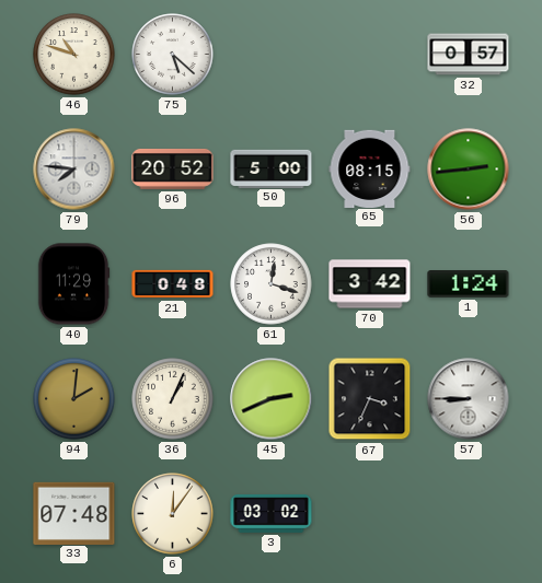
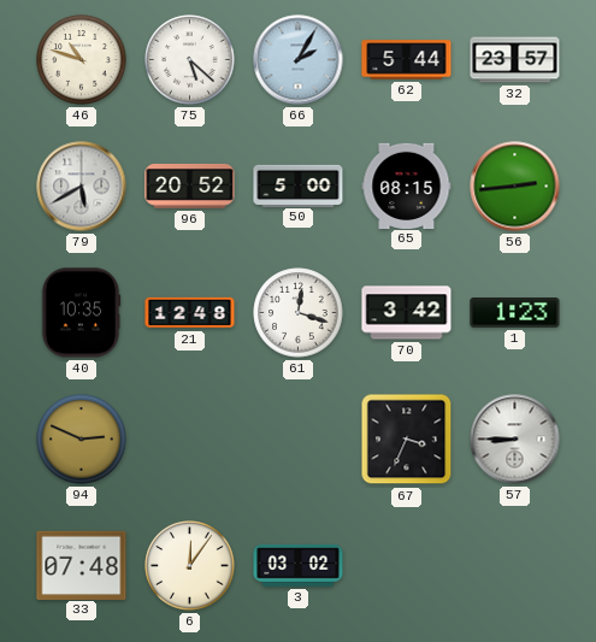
66: none -> 2:05 (299, 60)
62: none -> 5:44 (407, 60)
32: 0:57 -> 23:57 (515, 60)
79: 7:46 -> 5:40 (82, 187)
40: 11:29 -> 10:35 (81, 313)
21: 0:48 -> 12:48 (190, 313)
1: 1:24 -> 1:23 (515, 313)
94: 2:01 -> 2:49 (82, 440)
36: 1:04 -> none (173, 399)
45: 2:41 -> none (272, 399)
